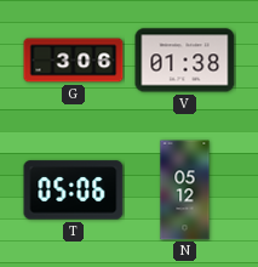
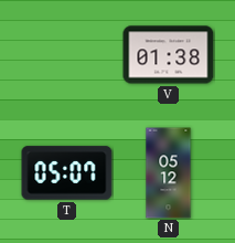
G: 3:06 -> none (74, 61)
T: 05:06 -> 05:07 (67, 173)
